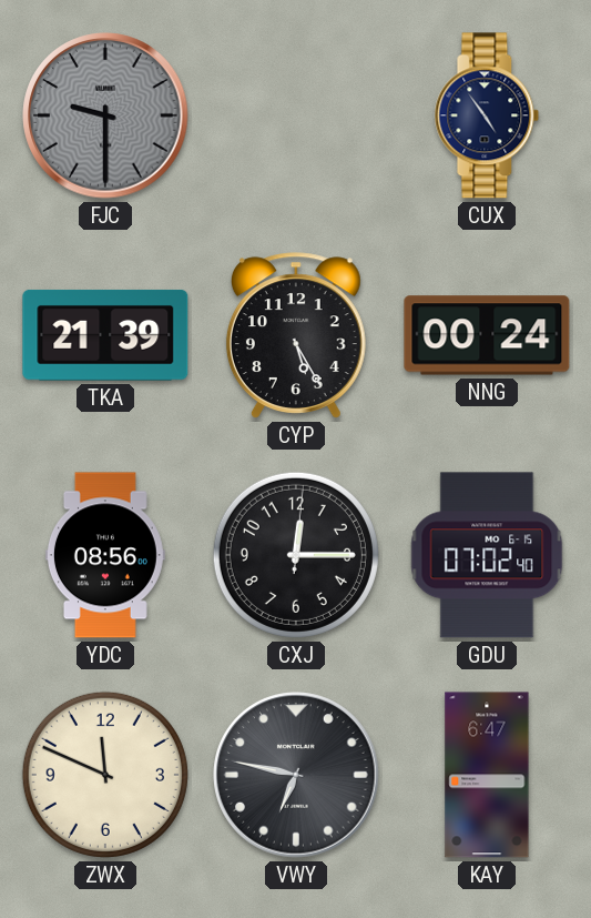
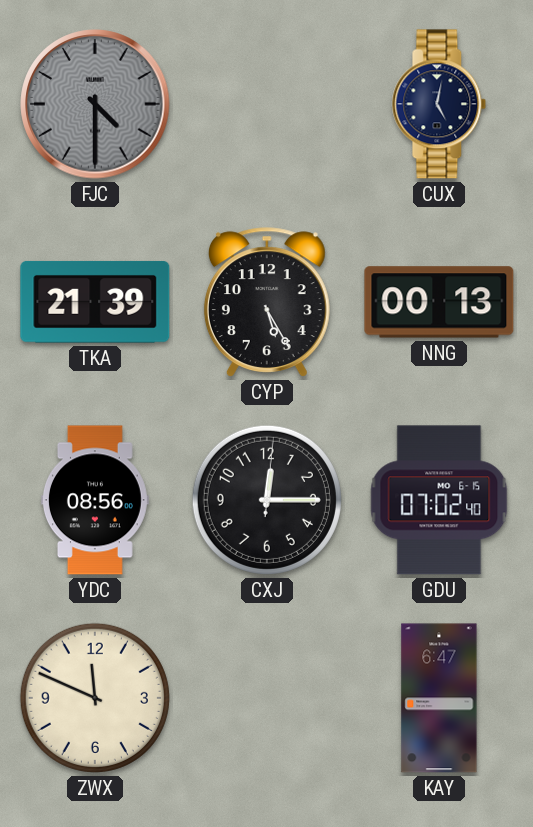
FJC: 9:30 -> 4:30 (95, 104)
CUX: 4:54 -> 5:02 (439, 104)
NNG: 00:24 -> 00:13 (439, 302)
VWY: 6:47 -> none (296, 775)
